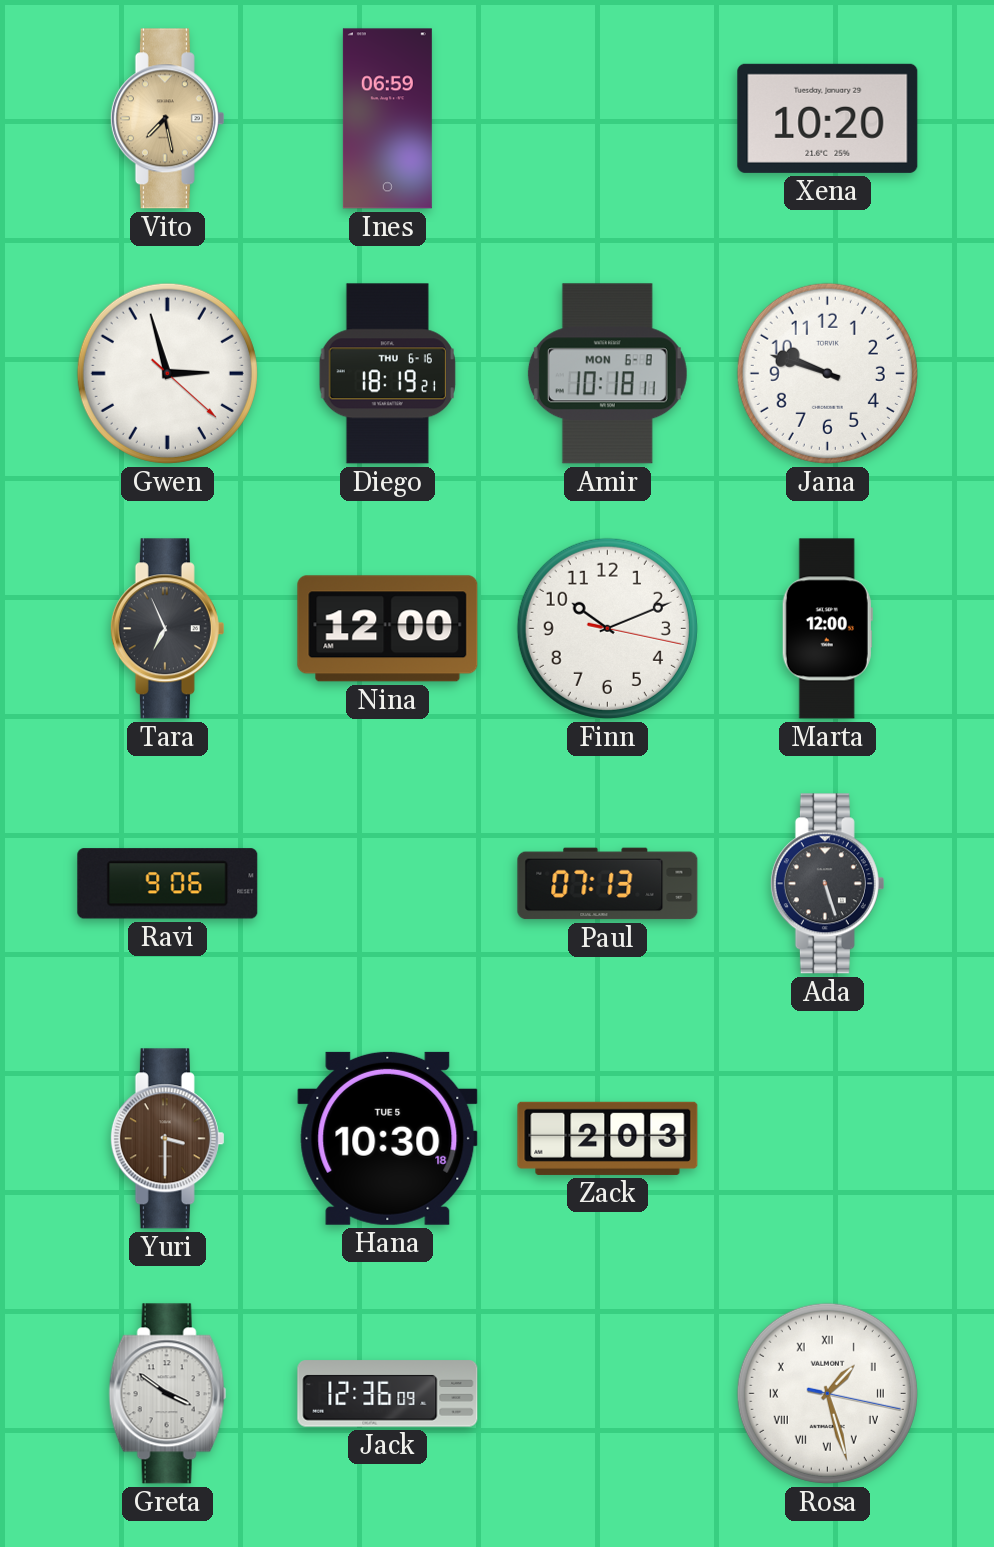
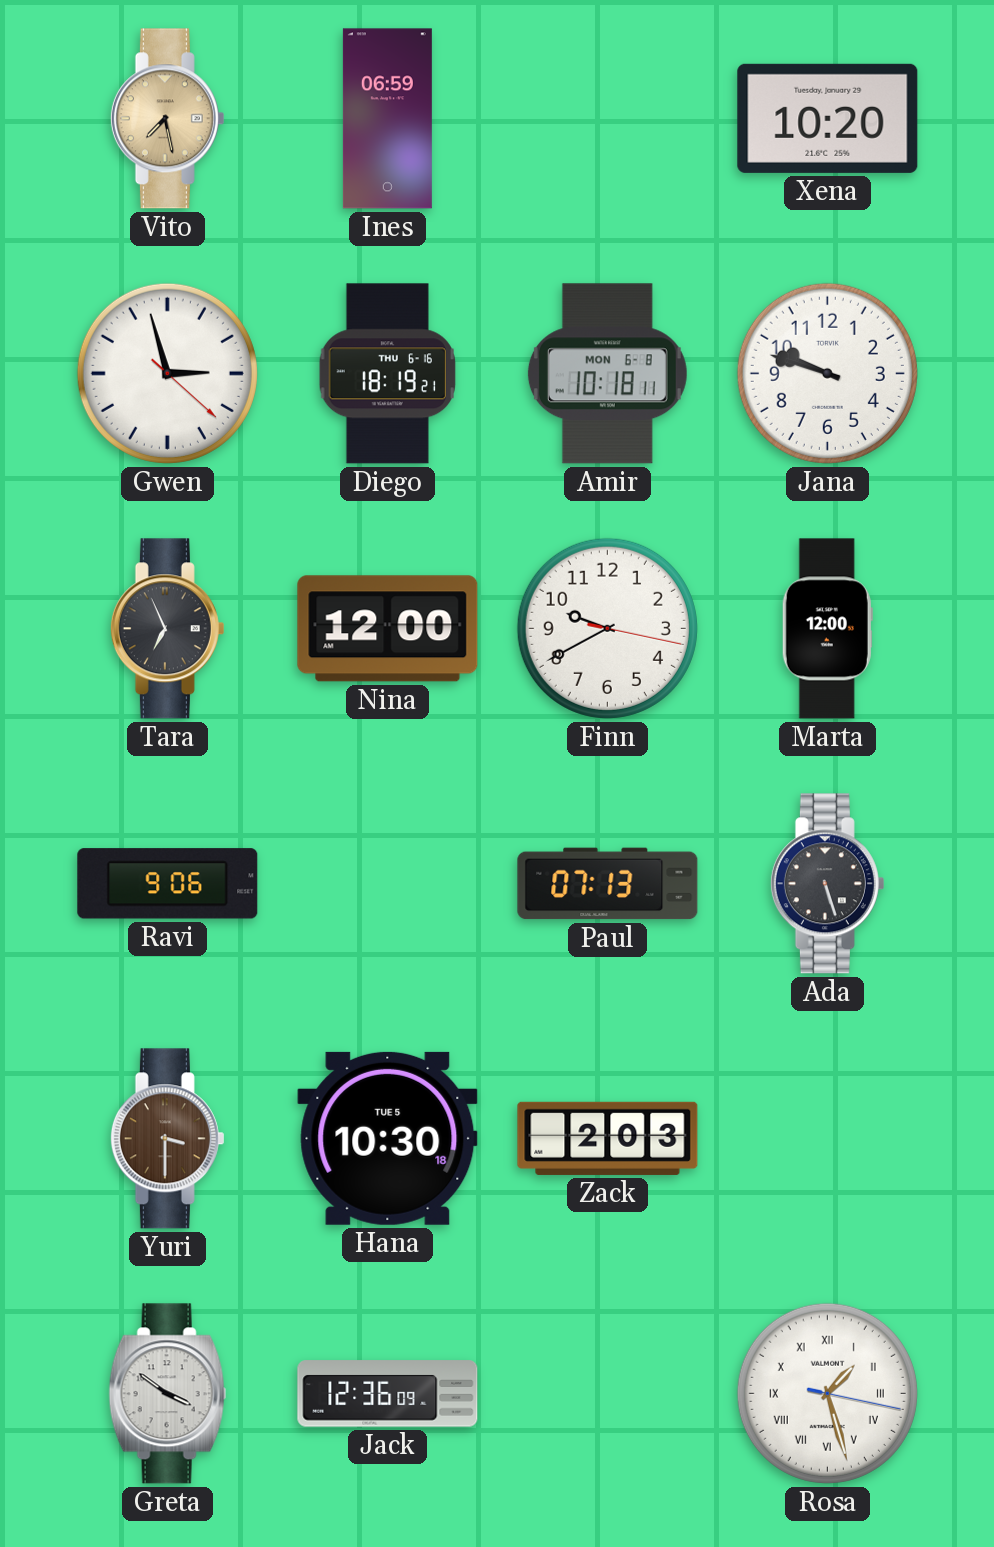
Finn: 10:11 -> 9:40 (607, 628)
